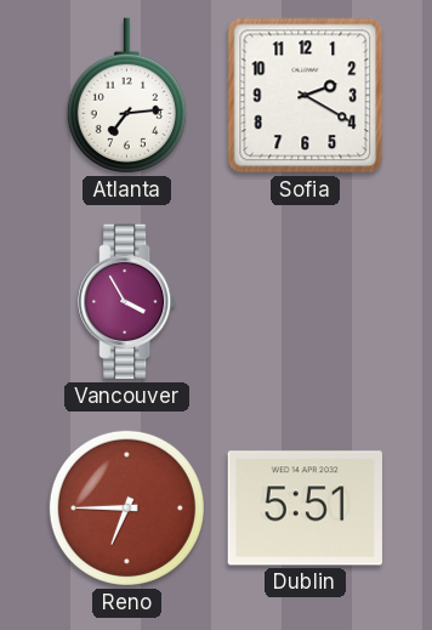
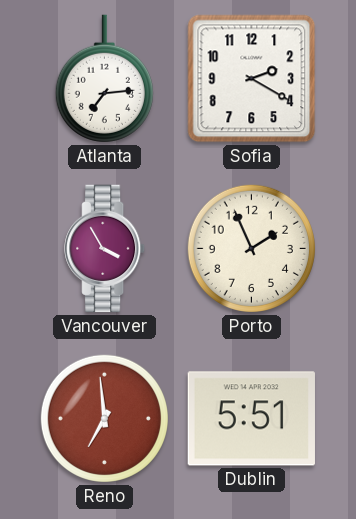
Porto: none -> 1:56 (251, 248)
Reno: 6:45 -> 6:59 (104, 418)
